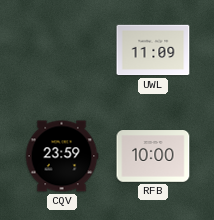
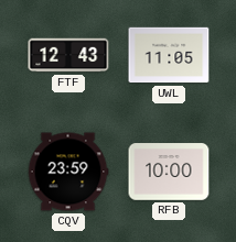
FTF: none -> 12:43 (68, 55)
UWL: 11:09 -> 11:05 (169, 55)
